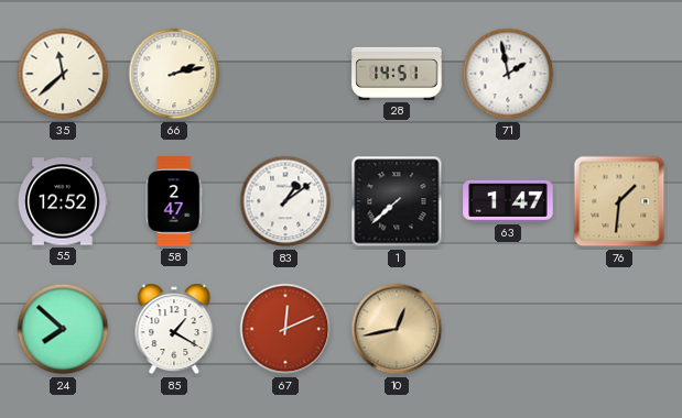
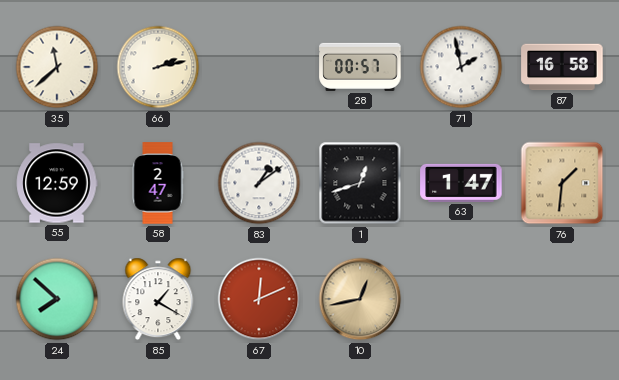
28: 14:51 -> 00:57 (360, 67)
87: none -> 16:58 (562, 67)
55: 12:52 -> 12:59 (57, 183)
1: 7:38 -> 12:42 (360, 183)
